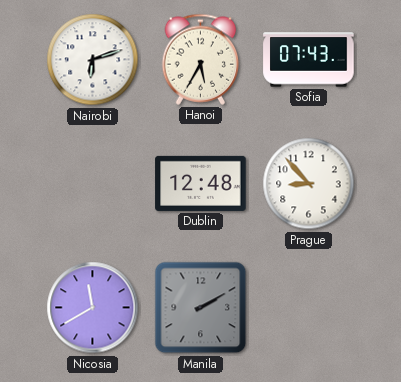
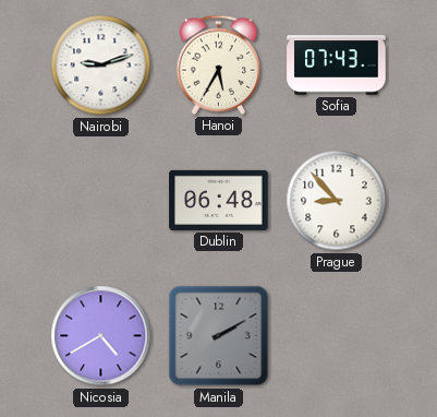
Nairobi: 6:12 -> 9:12 (101, 65)
Dublin: 12:48 -> 06:48 (219, 200)
Nicosia: 11:40 -> 4:40 (101, 336)
